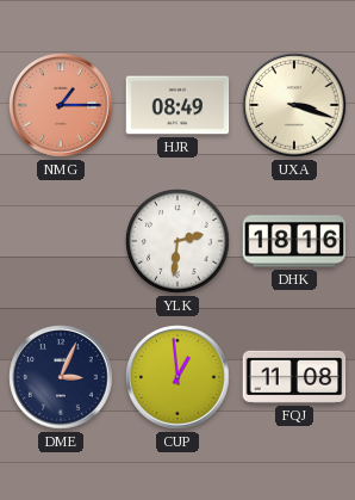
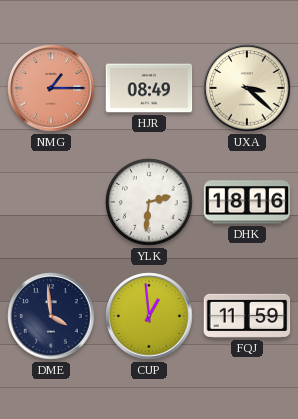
UXA: 3:18 -> 3:22 (247, 88)
DME: 3:04 -> 3:59 (51, 316)
FQJ: 11:08 -> 11:59 (247, 316)
